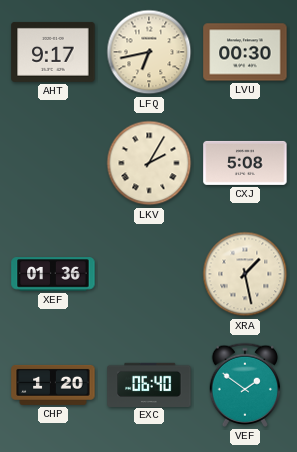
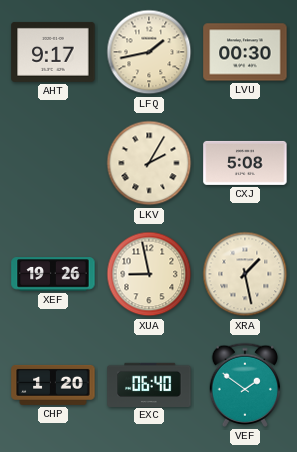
LFQ: 6:43 -> 1:43 (149, 52)
XEF: 01:36 -> 19:26 (53, 274)
XUA: none -> 8:58 (149, 274)
